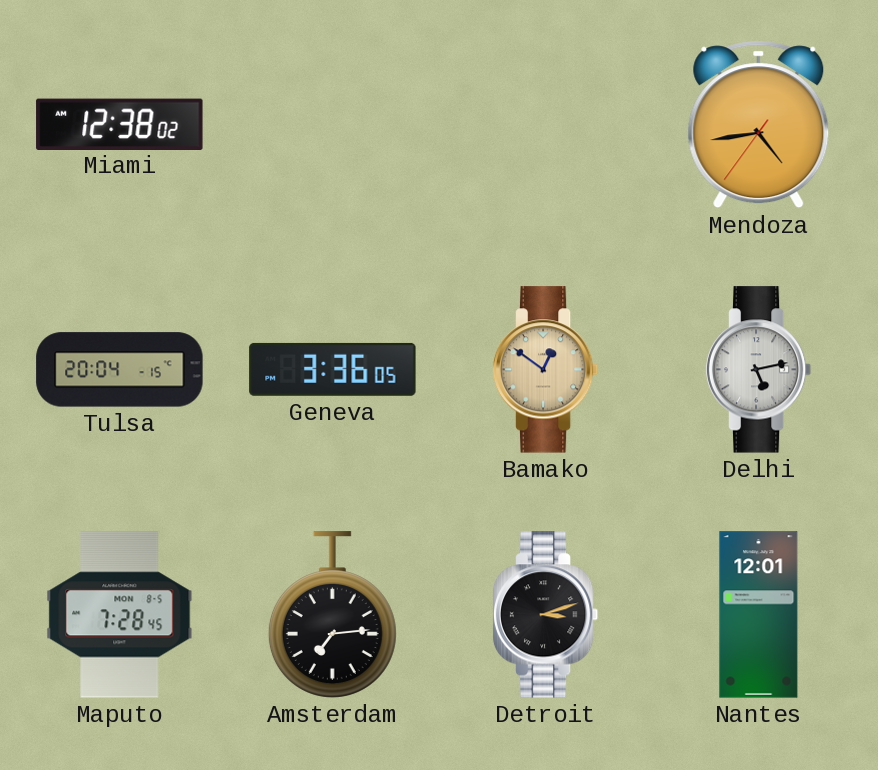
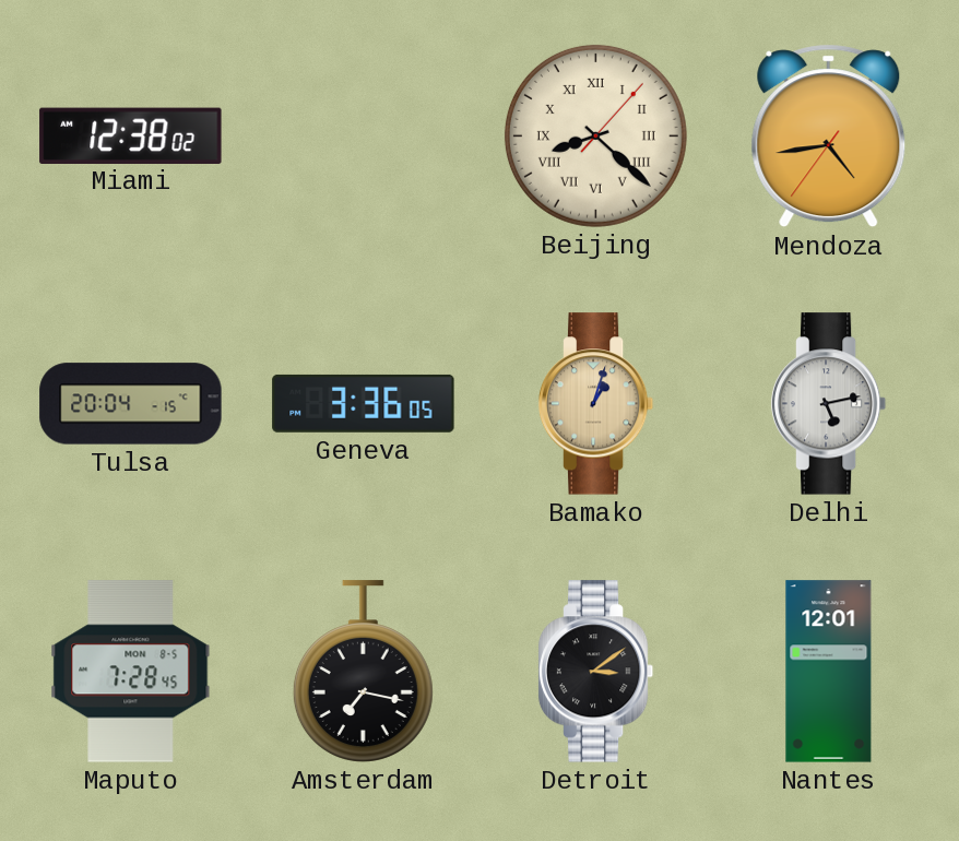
Beijing: none -> 8:22 (595, 135)
Bamako: 12:51 -> 1:03 (596, 404)
Amsterdam: 7:14 -> 7:17 (363, 672)
Detroit: 3:12 -> 3:09 (596, 672)
